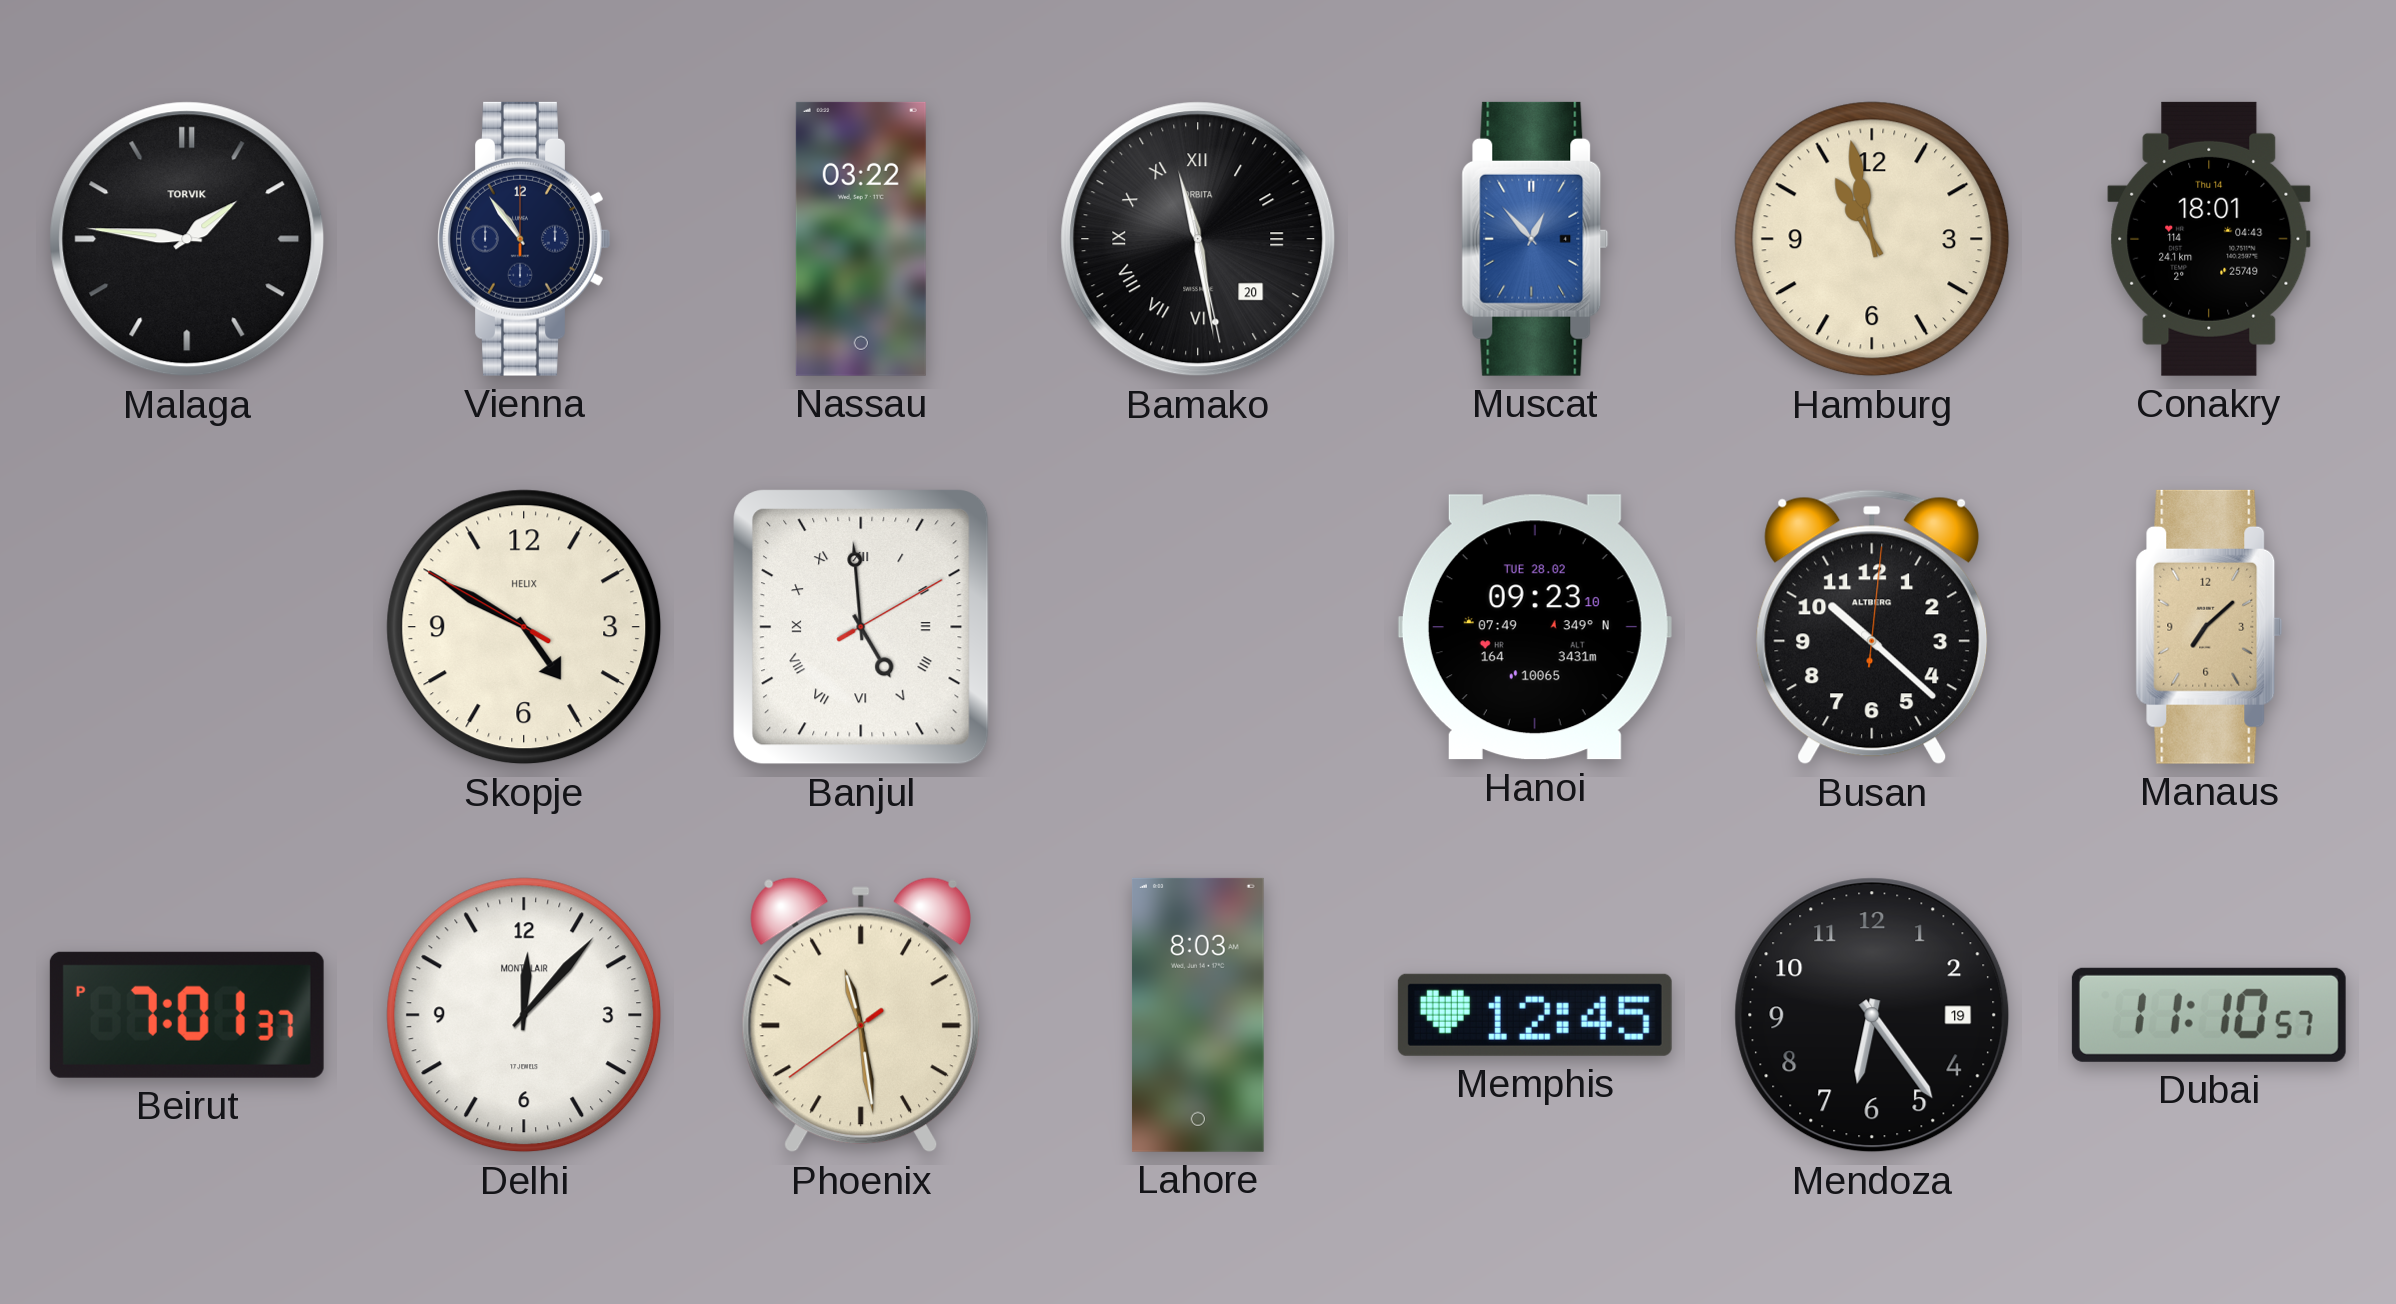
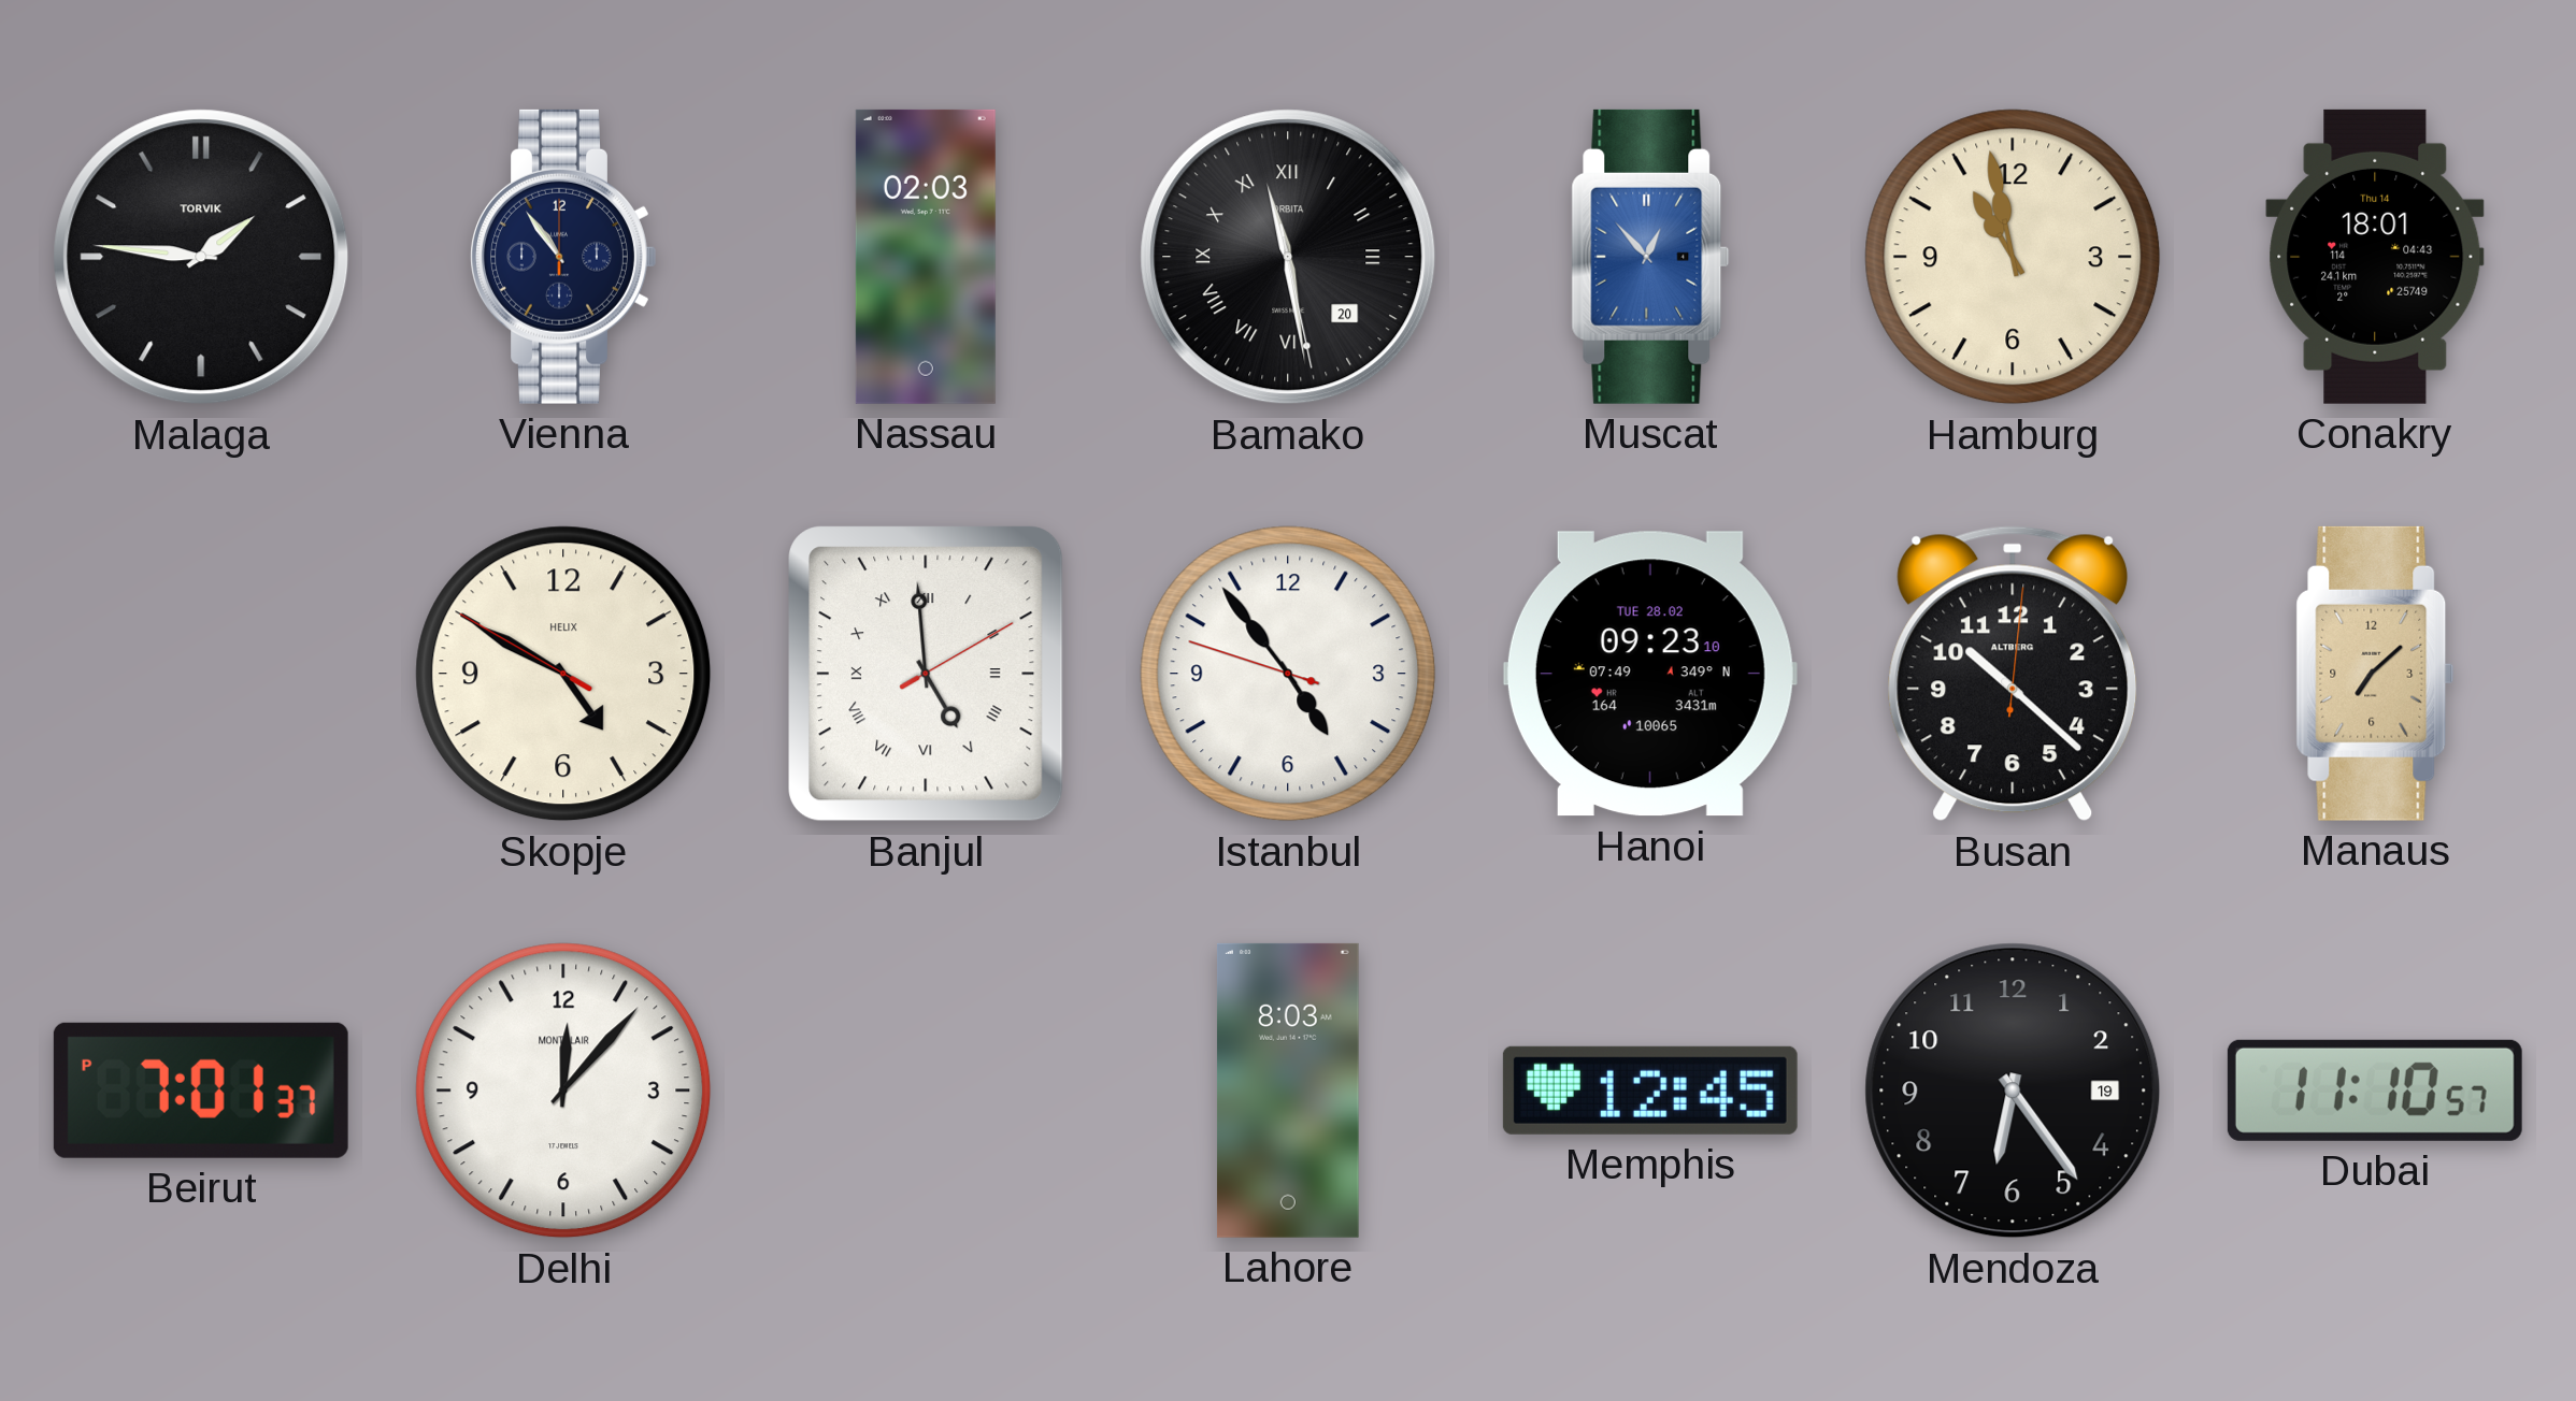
Nassau: 03:22 -> 02:03 (926, 257)
Istanbul: none -> 4:53 (1288, 674)
Phoenix: 11:28 -> none (860, 1015)
